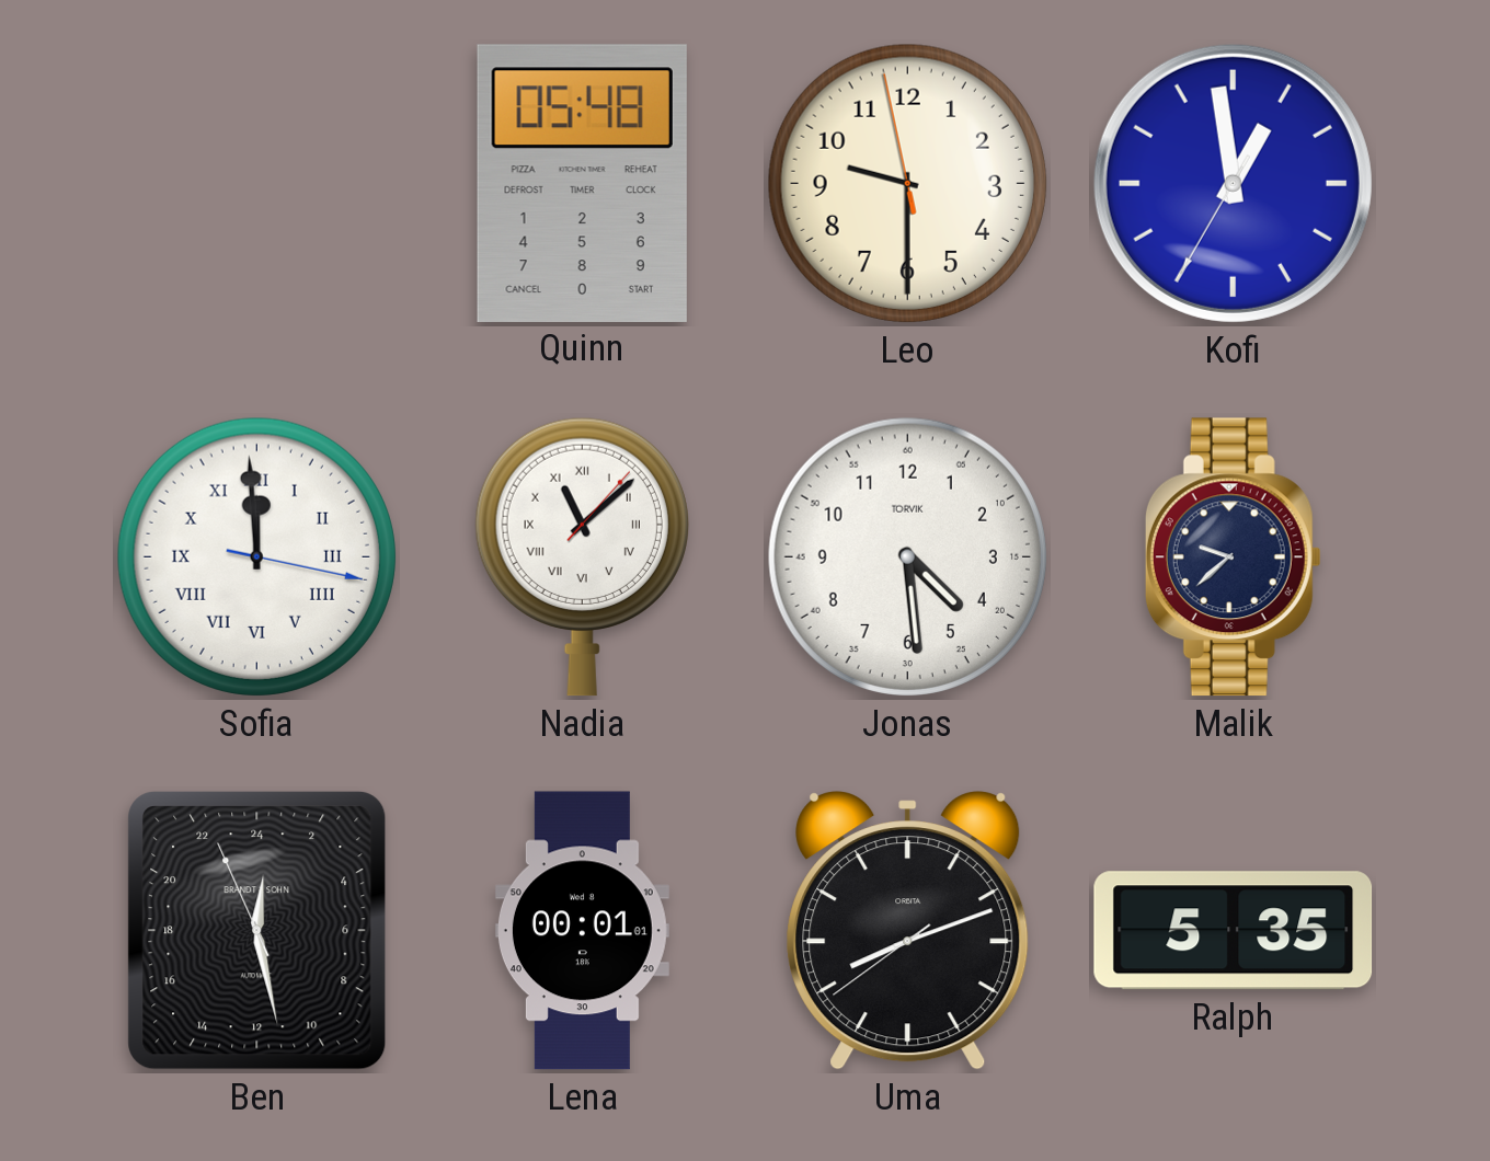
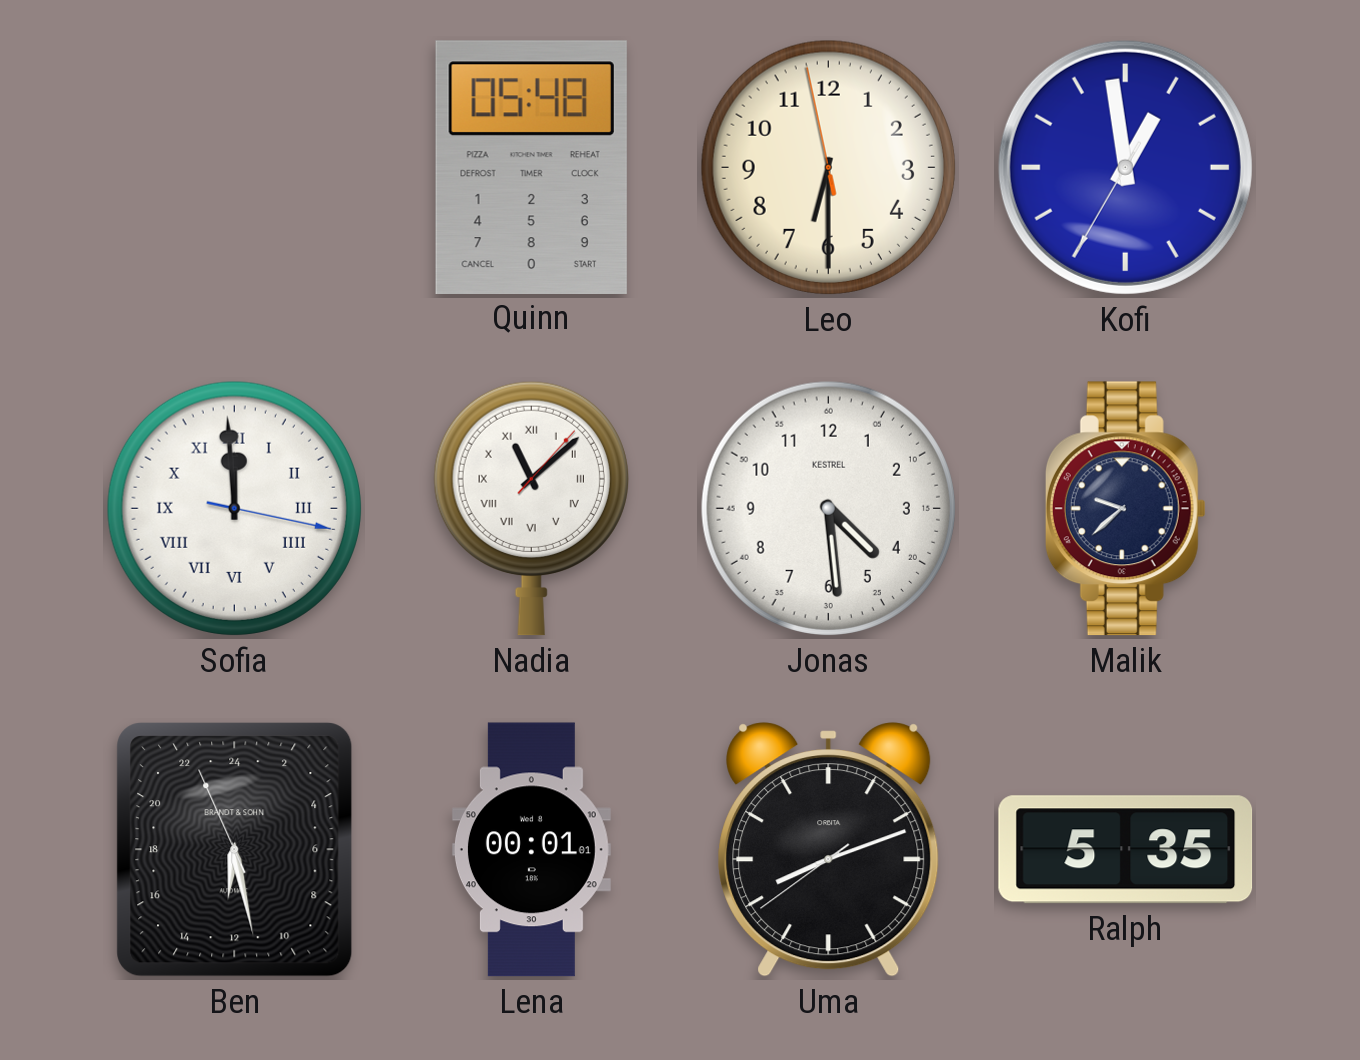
Leo: 9:29 -> 6:29 (828, 167)
Jonas brand: TORVIK -> KESTREL (828, 508)
Ben: 0:27 -> 12:27 (235, 850)
